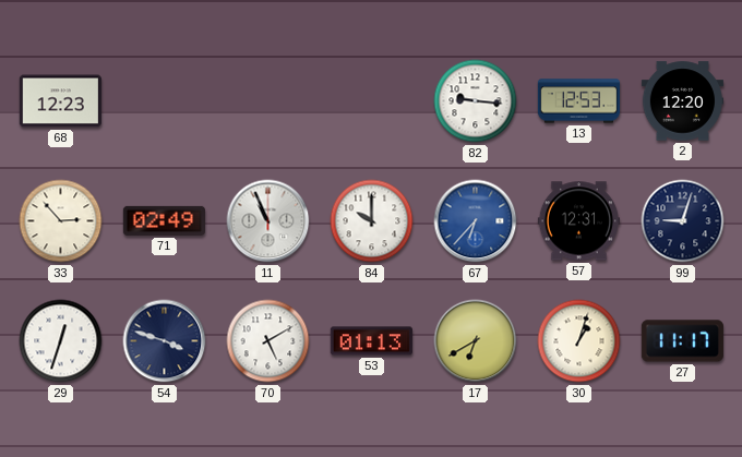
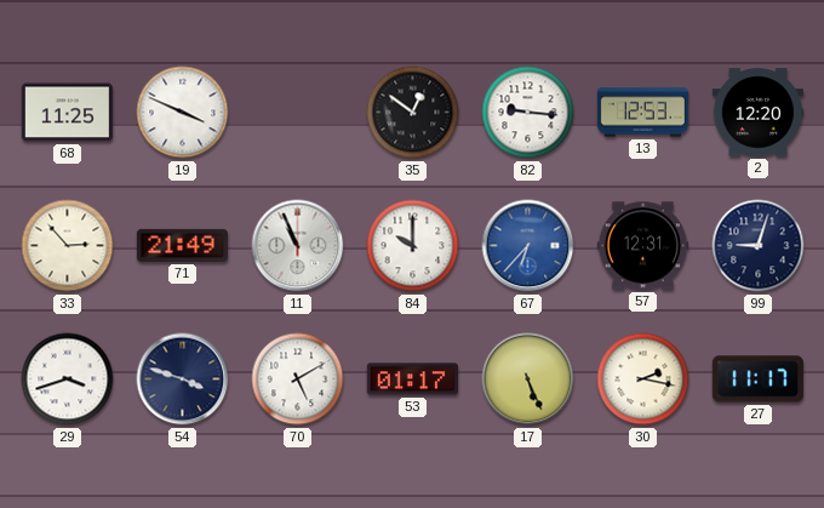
68: 12:23 -> 11:25 (67, 113)
19: none -> 3:49 (183, 113)
35: none -> 12:51 (413, 113)
71: 02:49 -> 21:49 (182, 245)
29: 12:33 -> 3:42 (68, 379)
53: 01:13 -> 01:17 (412, 379)
17: 6:40 -> 5:26 (528, 379)
30: 1:03 -> 2:17 (643, 379)
